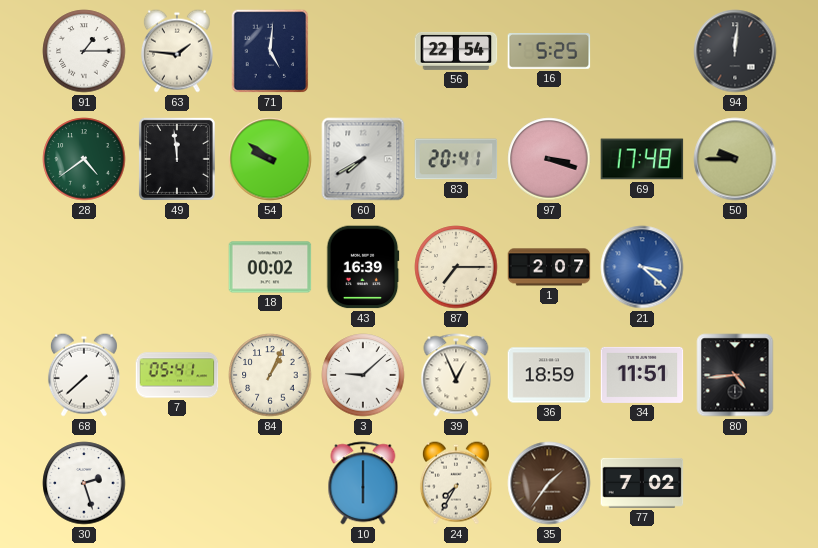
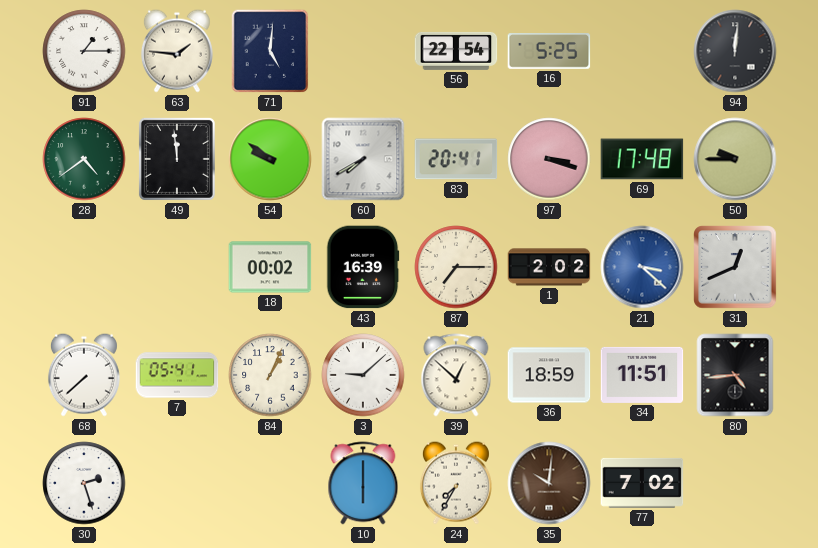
1: 2:07 -> 2:02 (549, 267)
31: none -> 12:41 (735, 267)
39: 12:56 -> 12:52 (456, 375)
35: 1:36 -> 10:01 (549, 483)
